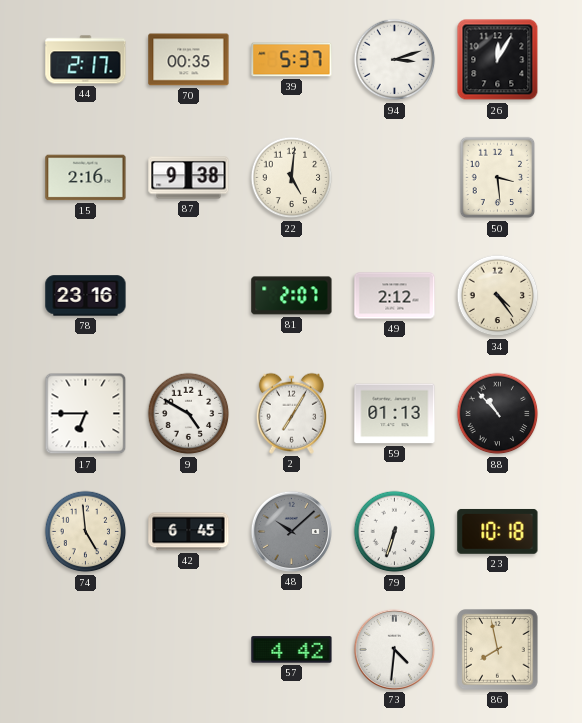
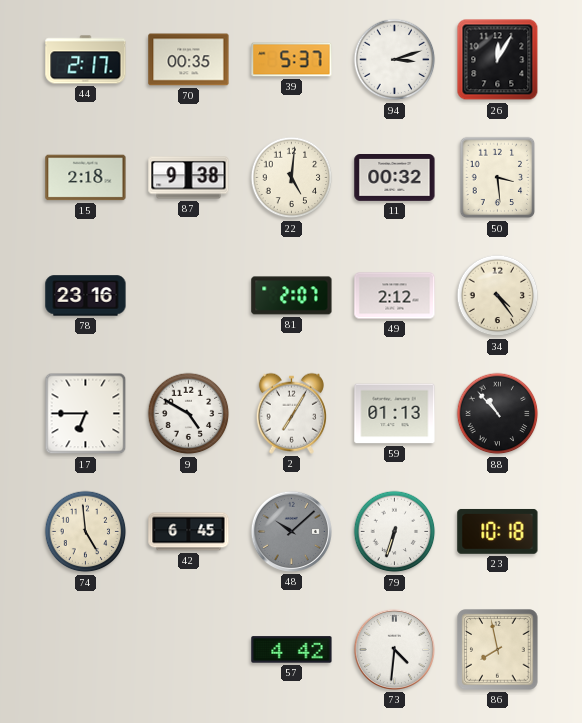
15: 2:16 -> 2:18 (86, 178)
11: none -> 00:32 (395, 178)
